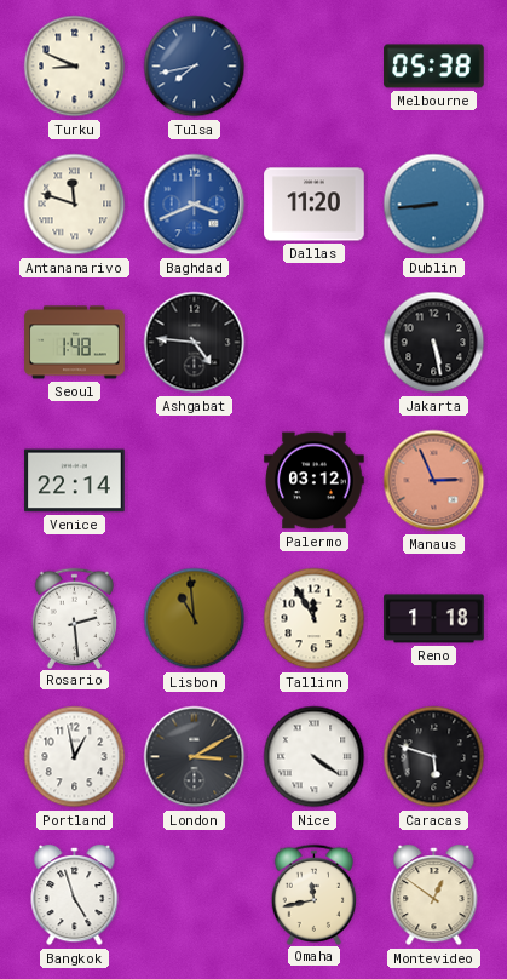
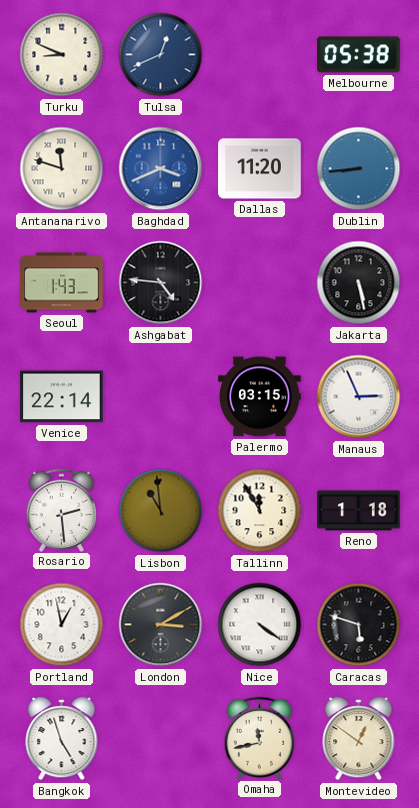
Tulsa: 7:43 -> 12:41 (161, 55)
Seoul: 1:48 -> 1:43 (62, 283)
Palermo: 03:12 -> 03:15 (260, 397)
Manaus dial: salmon -> white (359, 397)
